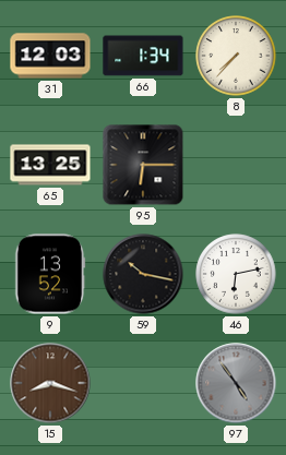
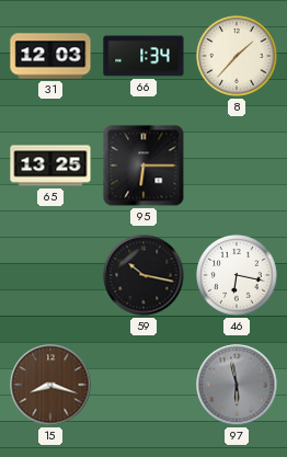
8: 7:37 -> 1:37 (237, 56)
9: 13:52 -> none (50, 274)
46: 6:13 -> 6:17 (237, 275)
97: 4:54 -> 5:58 (237, 385)
